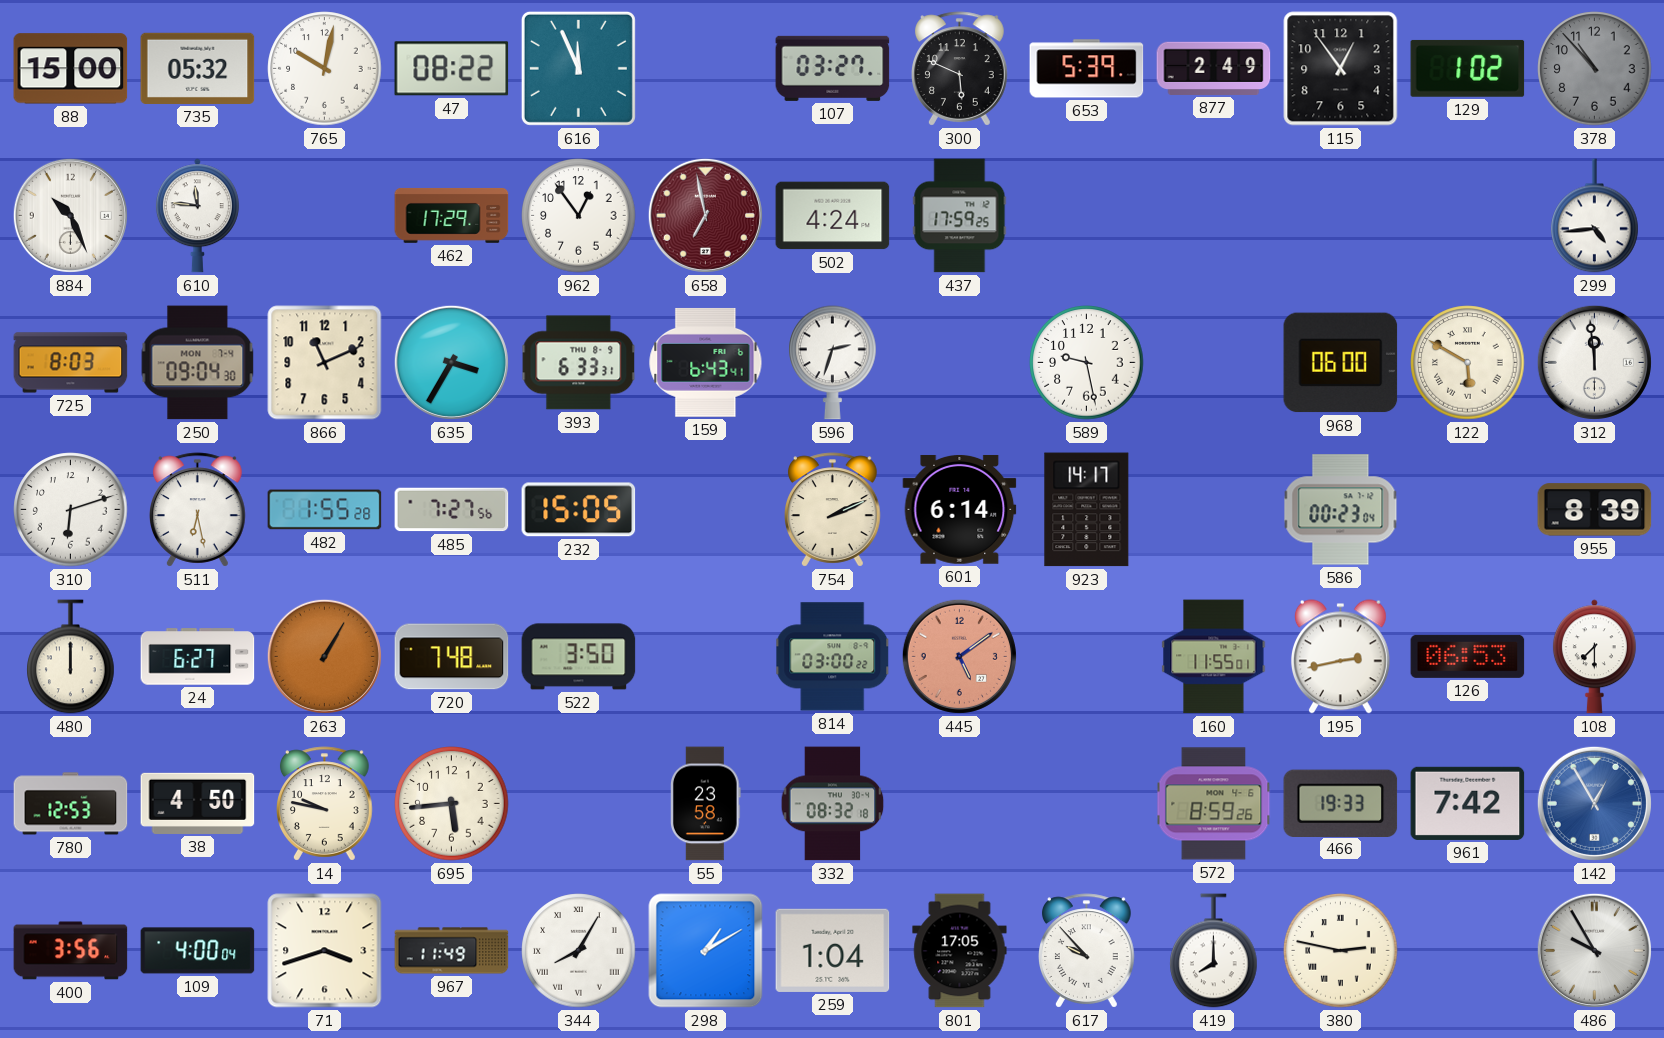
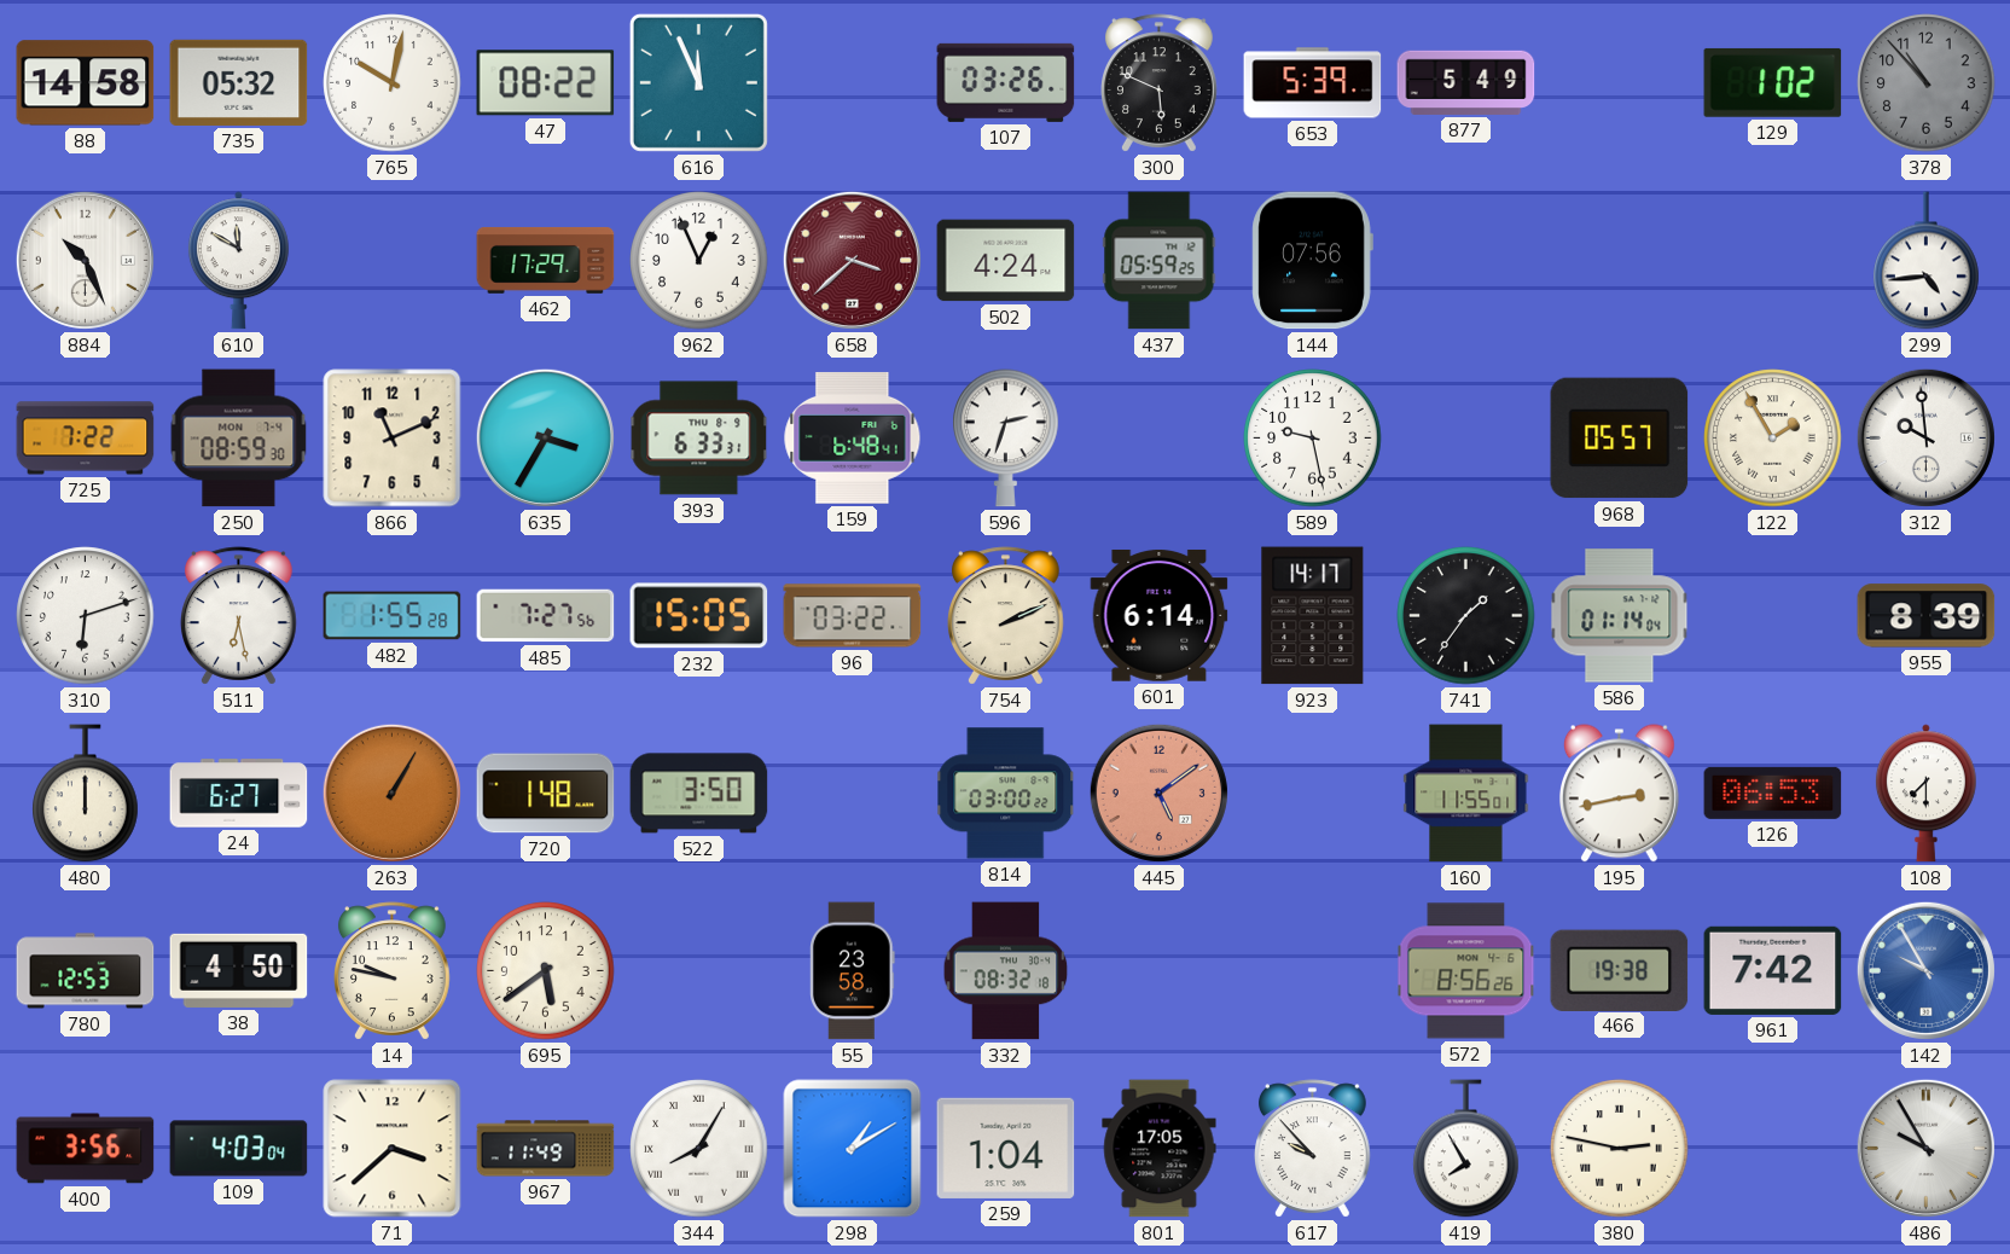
88: 15:00 -> 14:58 (86, 83)
107: 03:27 -> 03:26 (1006, 82)
877: 2:49 -> 5:49 (1466, 82)
115: 12:54 -> none (1341, 69)
610: 11:46 -> 11:50 (238, 261)
962: 12:54 -> 12:56 (699, 261)
658: 6:58 -> 3:38 (852, 260)
437: 17:59 -> 05:59 (1160, 261)
144: none -> 07:56 (1312, 261)
725: 8:03 -> 7:22 (86, 439)
250: 09:04 -> 08:59 (239, 439)
159: 6:43 -> 6:48 (853, 437)
968: 06:00 -> 05:57 (1620, 439)
122: 5:50 -> 1:55 (1773, 439)
312: 11:59 -> 9:59 (1925, 437)
96: none -> 03:22 (853, 616)
741: none -> 1:36 (1466, 616)
586: 00:23 -> 01:14 (1620, 616)
720: 7:48 -> 1:48 (546, 794)
695: 5:44 -> 5:39 (546, 971)
572: 8:59 -> 8:56 (1466, 971)
466: 19:33 -> 19:38 (1620, 970)
142: 12:55 -> 9:55 (1925, 970)
109: 4:00 -> 4:03 (239, 1149)
71: 3:42 -> 3:38 (393, 1149)
419: 8:00 -> 7:55 (1466, 1149)
